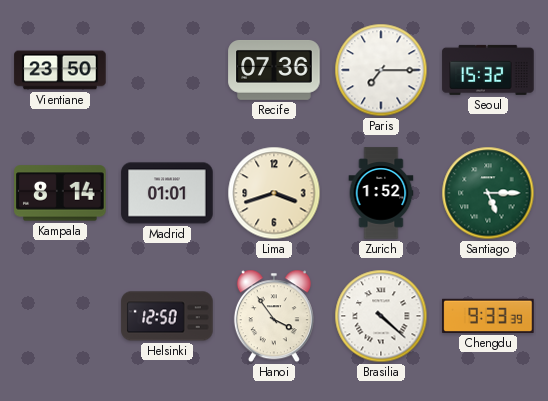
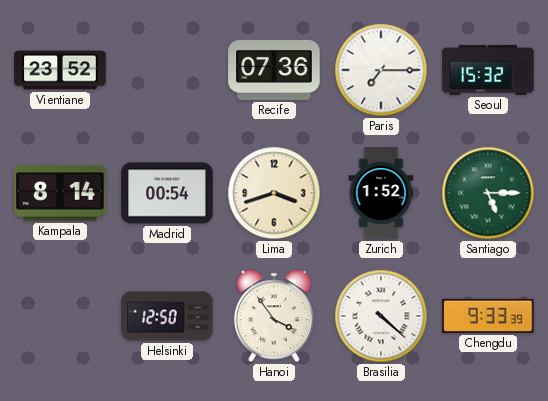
Vientiane: 23:50 -> 23:52 (60, 70)
Madrid: 01:01 -> 00:54 (167, 193)
